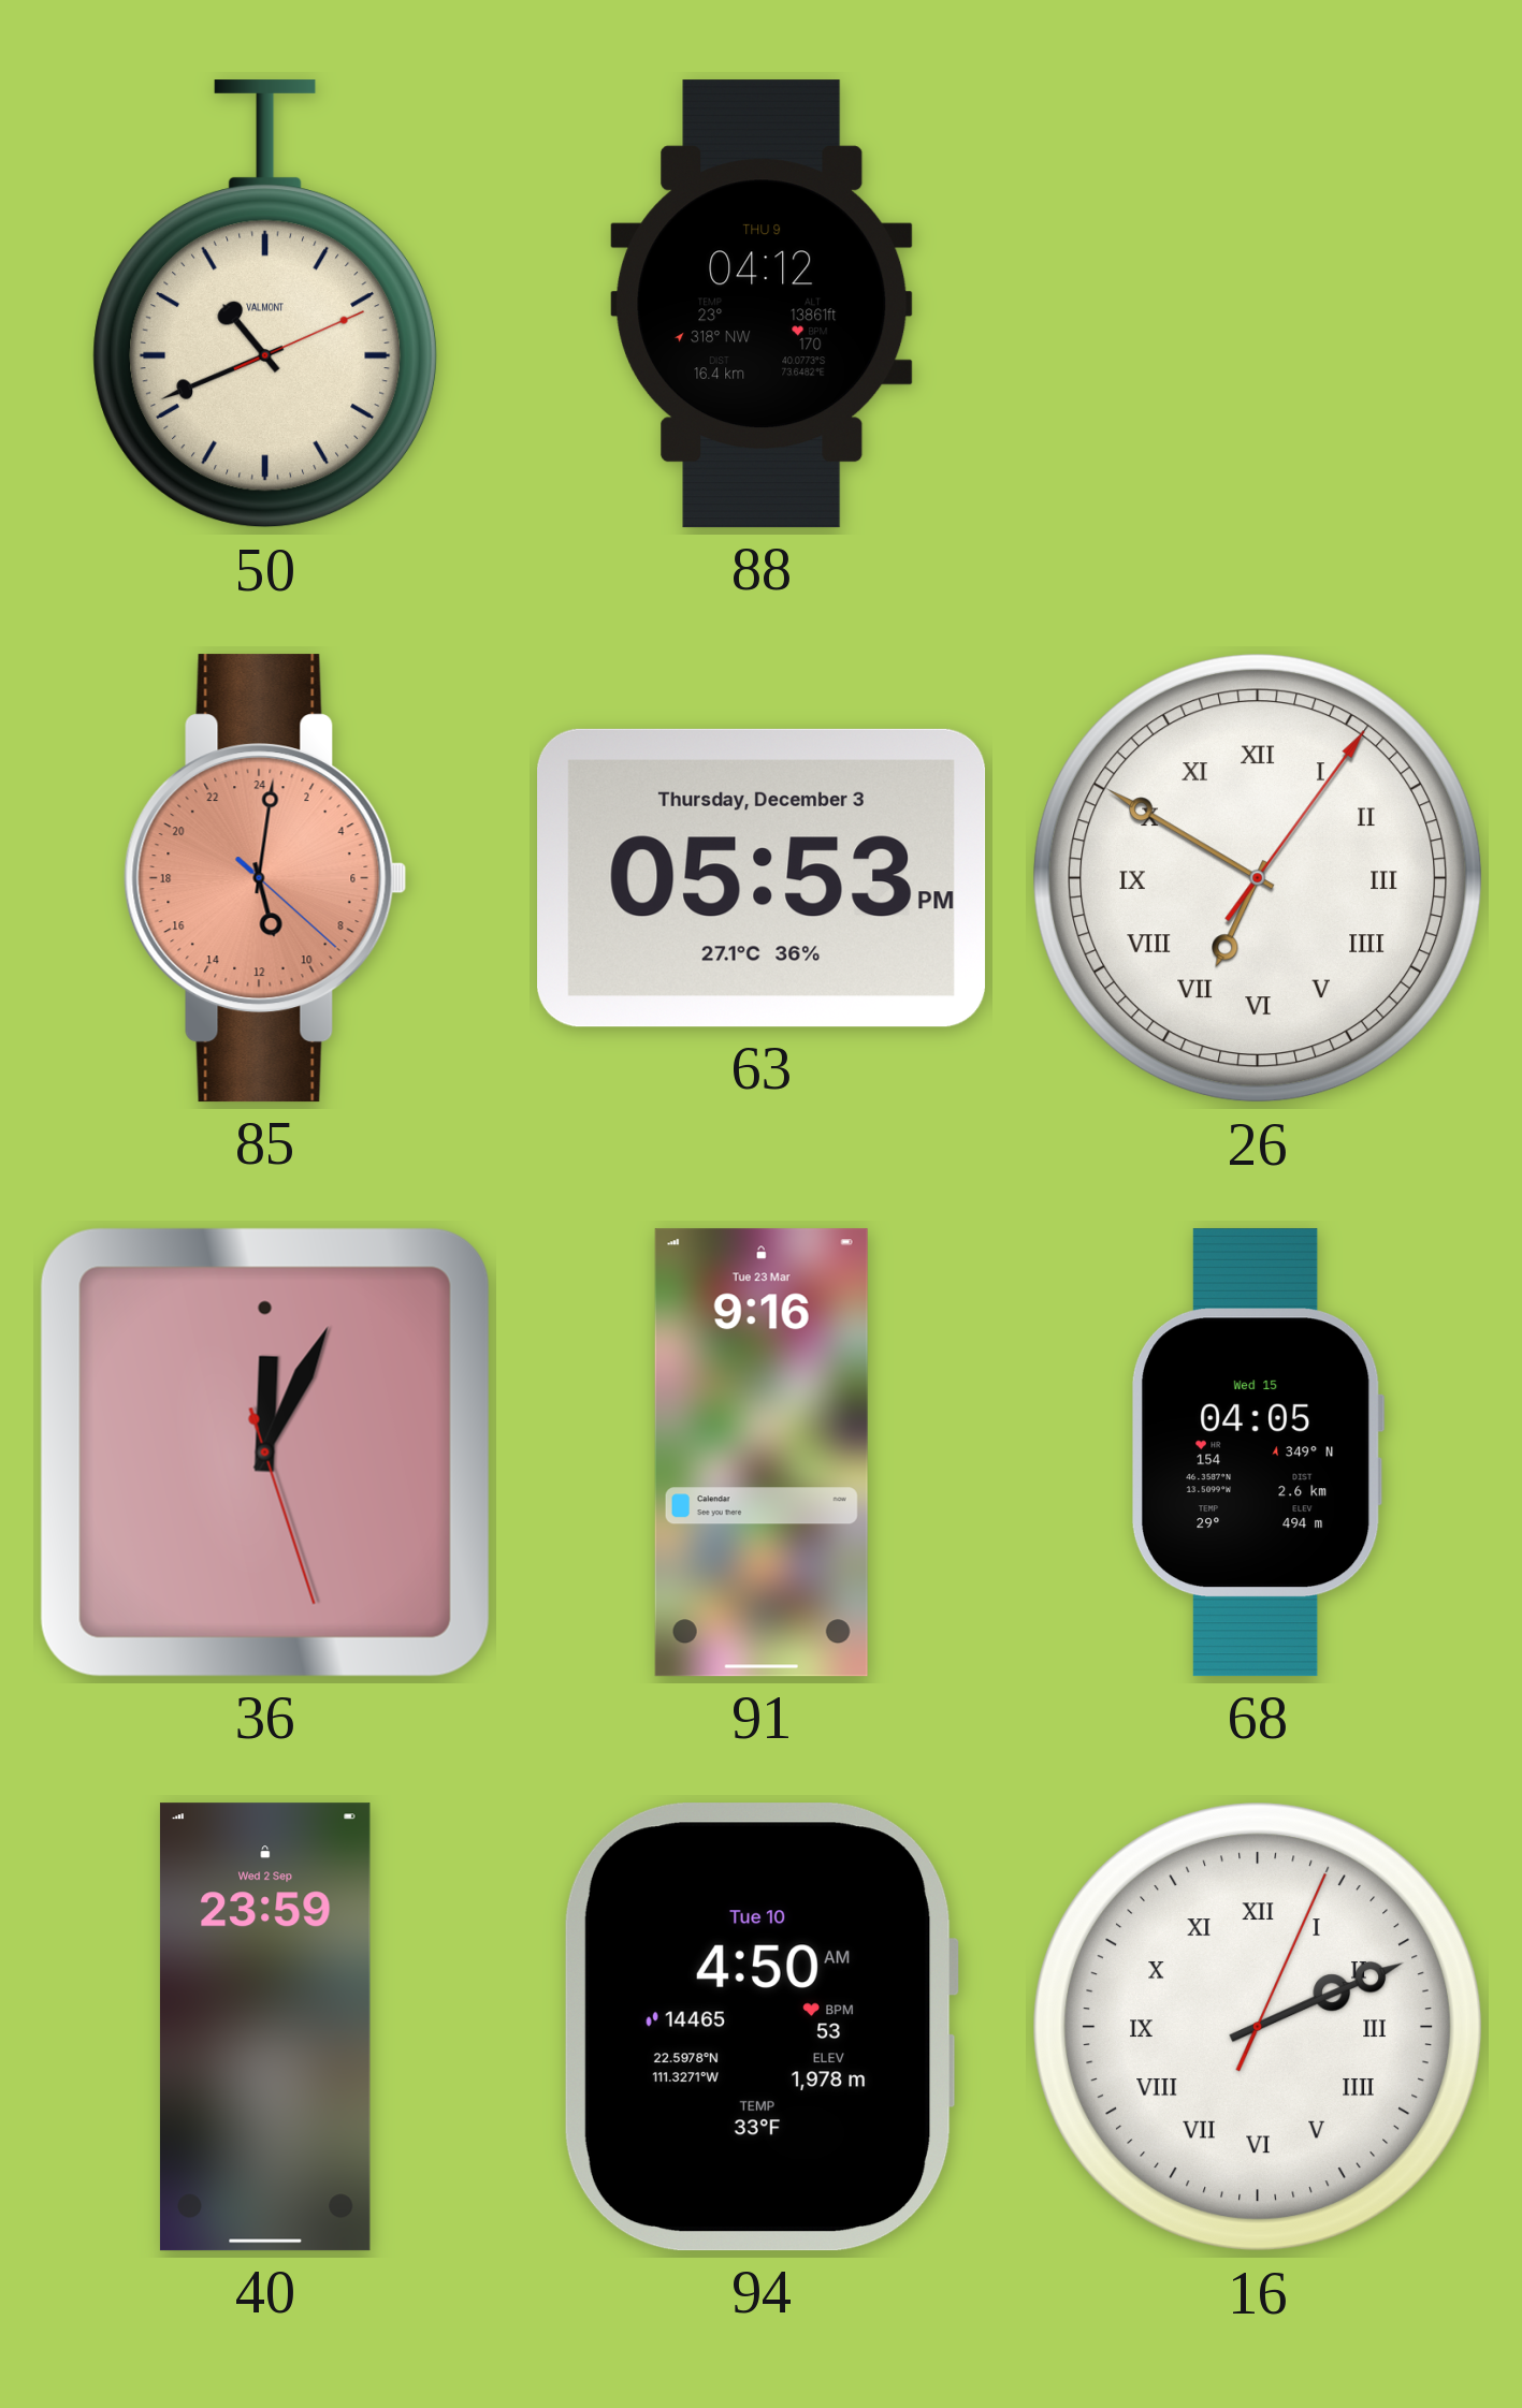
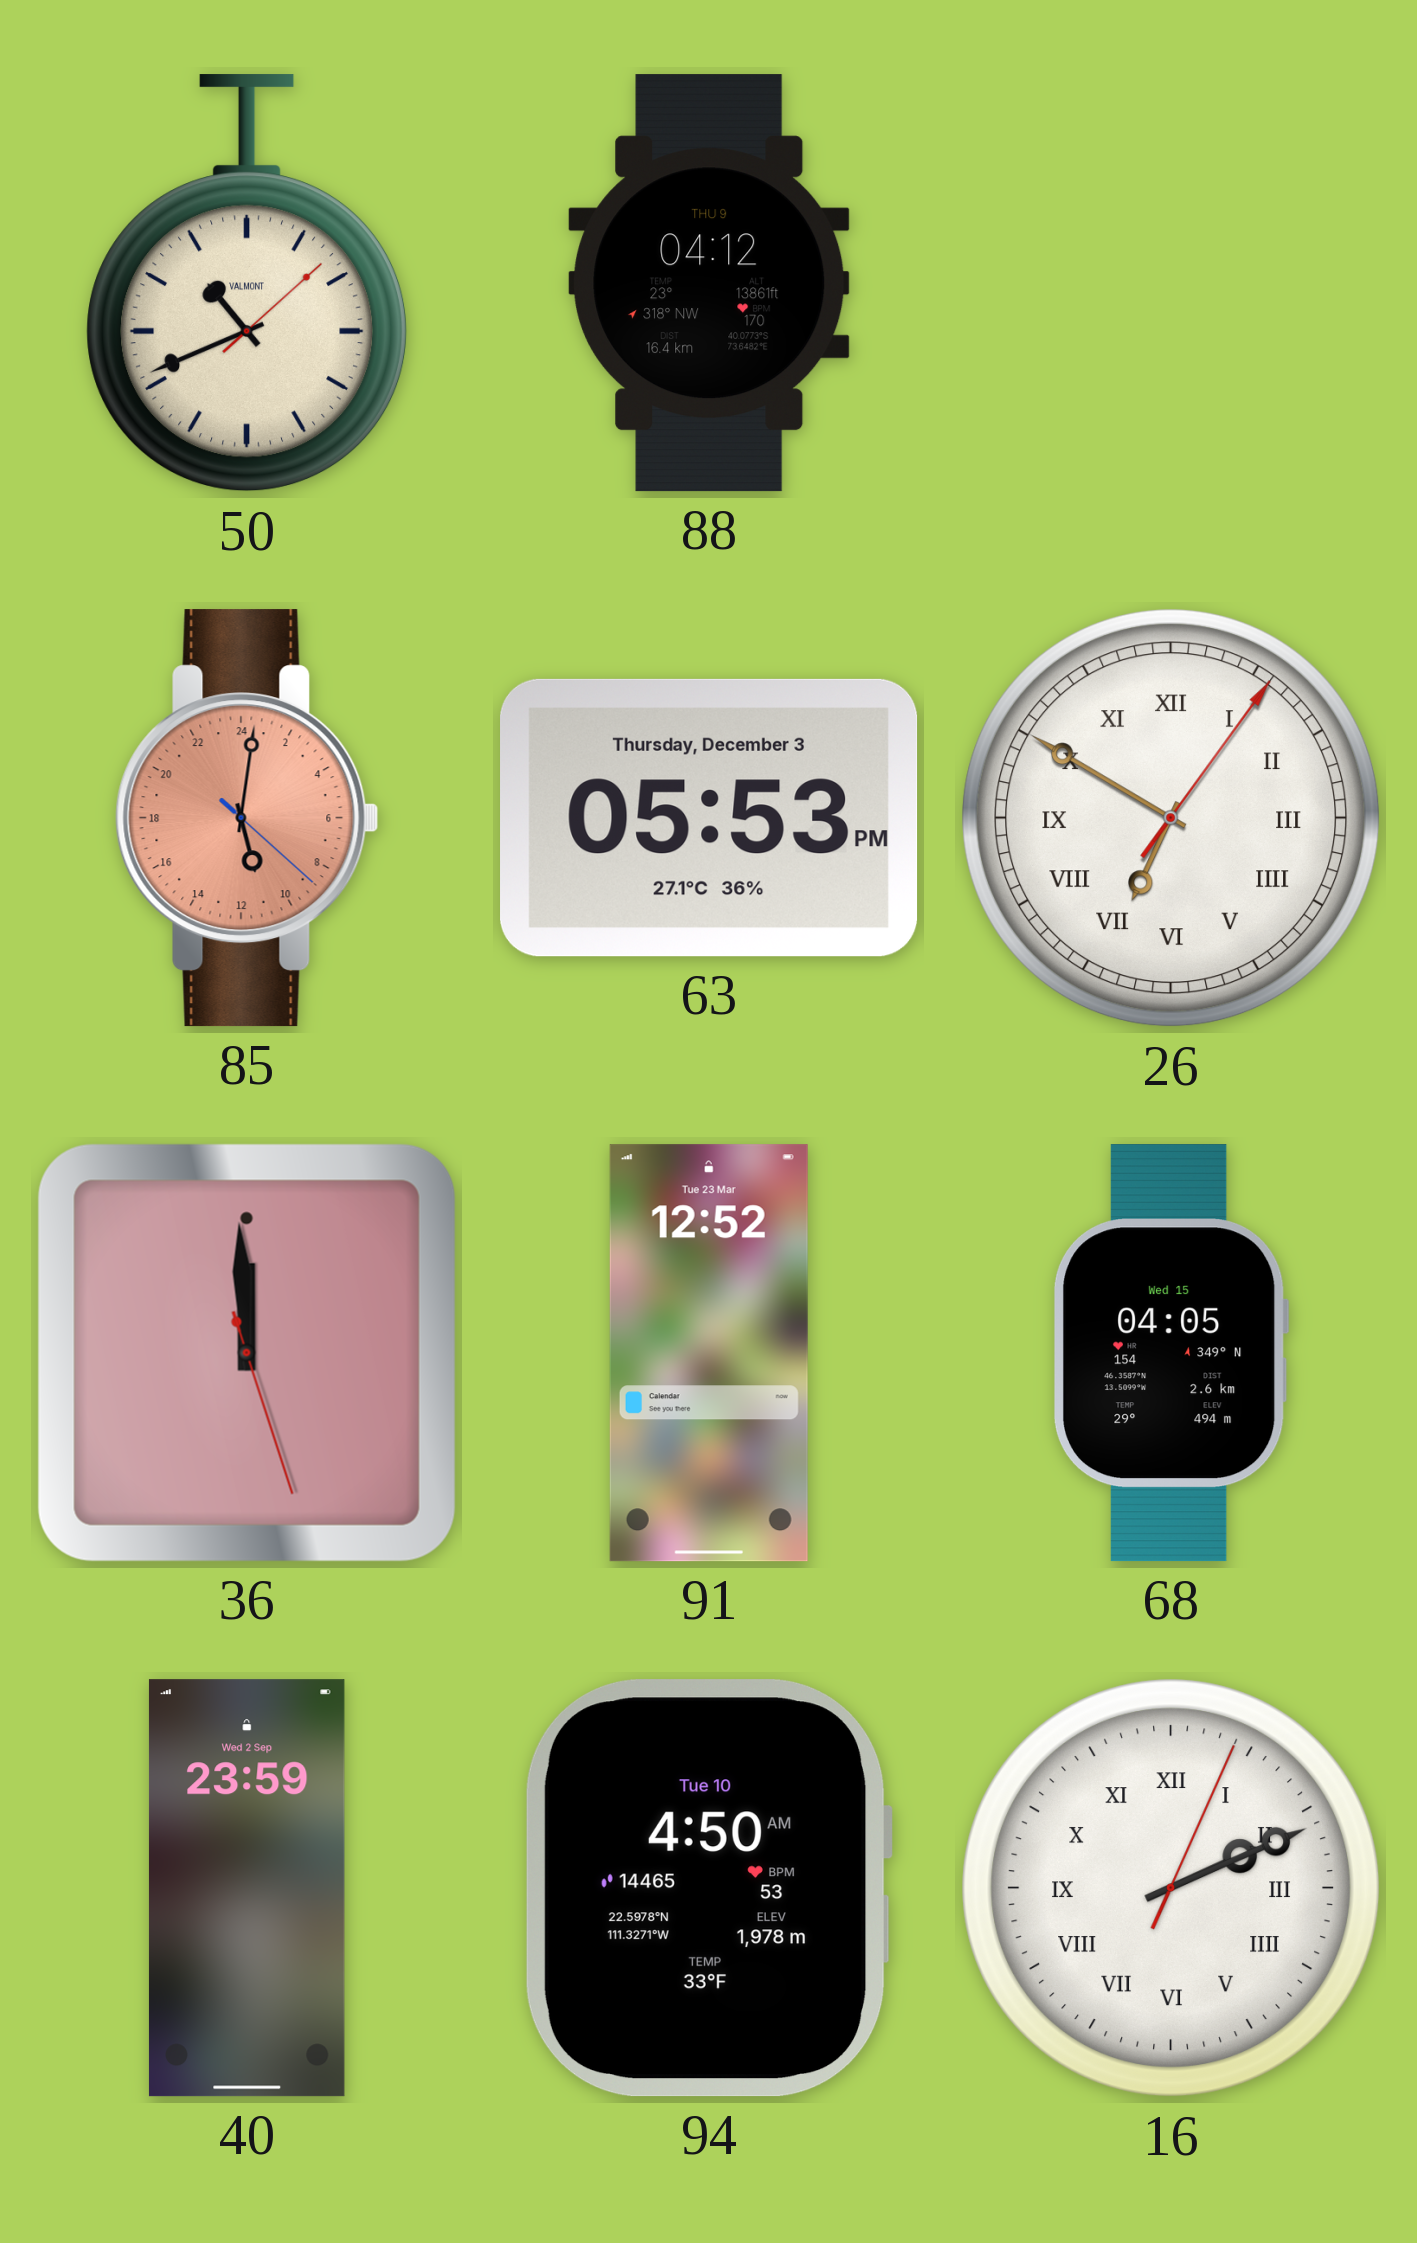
50: 10:41:11 -> 10:41:08 (247, 284)
36: 12:04 -> 11:59 (247, 1353)
91: 9:16 -> 12:52 (709, 1353)
